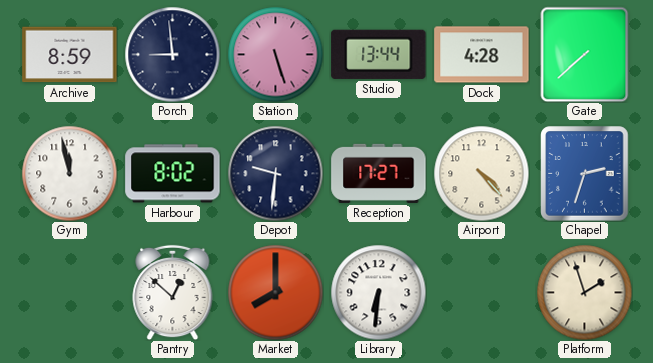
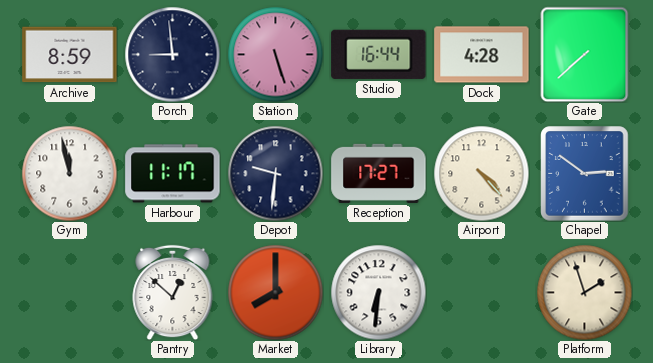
Studio: 13:44 -> 16:44 (379, 54)
Harbour: 8:02 -> 11:17 (173, 174)
Chapel: 2:33 -> 2:51 (585, 174)
